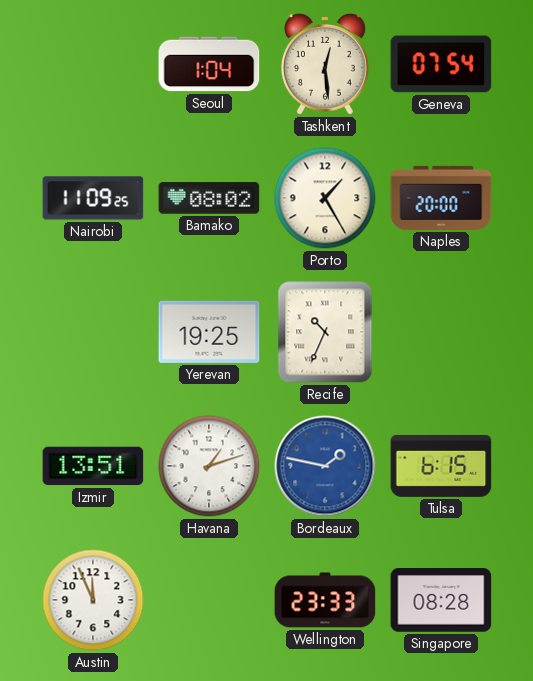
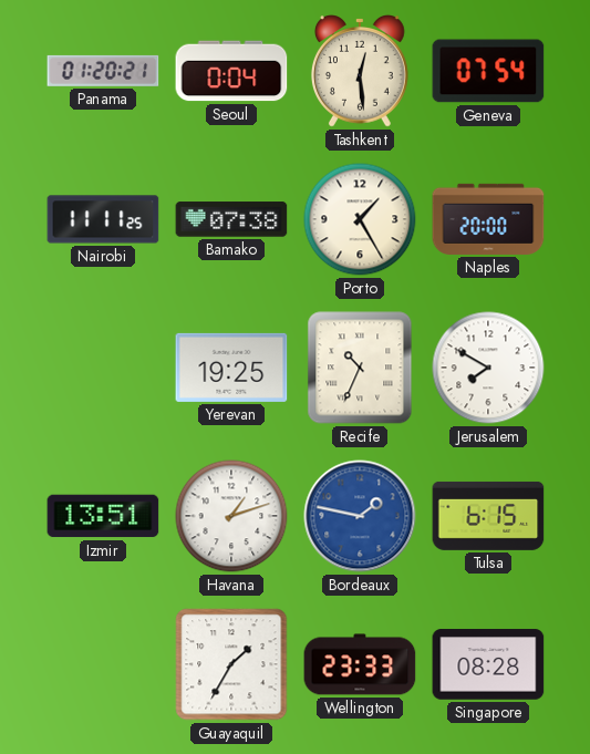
Panama: none -> 01:20 (103, 71)
Seoul: 1:04 -> 0:04 (231, 71)
Nairobi: 11:09 -> 11:11 (103, 219)
Bamako: 08:02 -> 07:38 (231, 219)
Jerusalem: none -> 7:50 (488, 368)
Austin: 11:56 -> none (93, 600)
Guayaquil: none -> 1:35 (231, 664)
